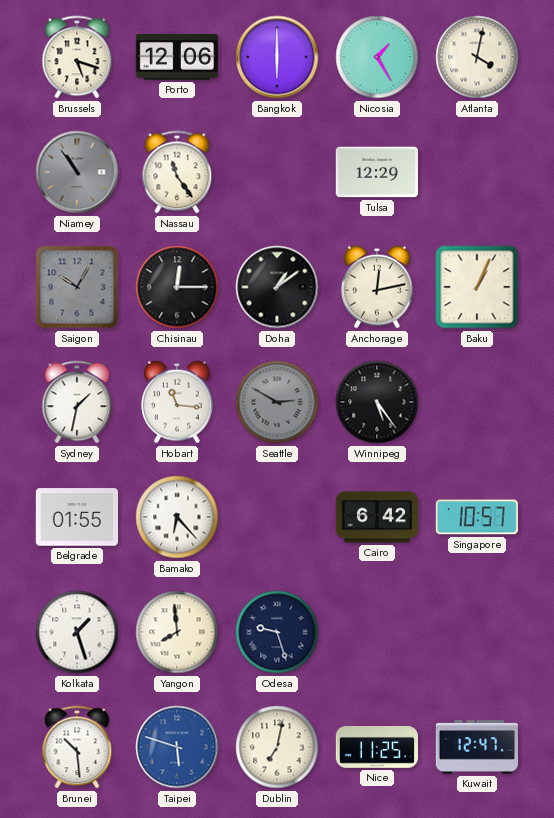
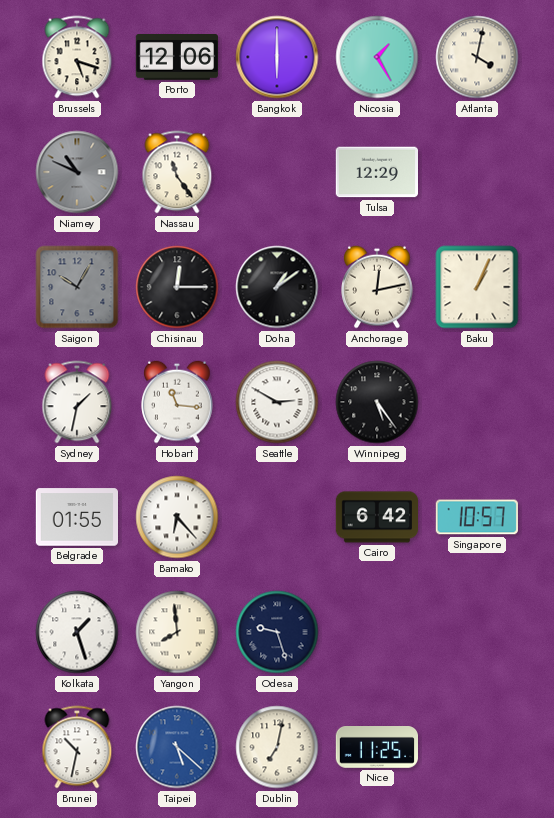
Niamey: 10:54 -> 10:49 (77, 172)
Seattle dial: grey -> white (277, 402)
Brunei: 10:29 -> 10:32 (77, 747)
Taipei: 5:48 -> 5:22 (177, 747)
Kuwait: 12:47 -> none (476, 748)
